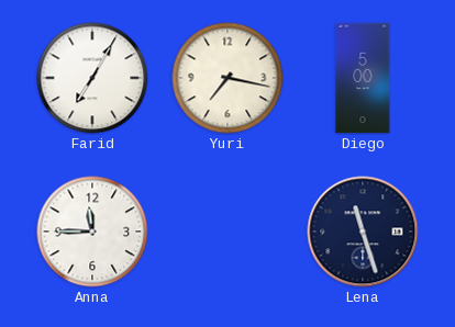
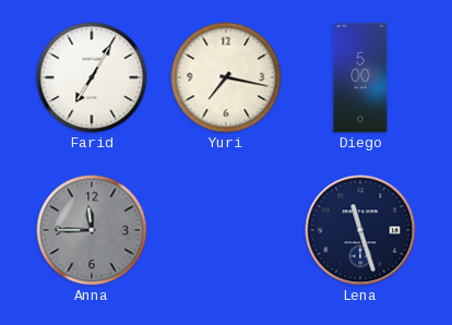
Anna dial: white -> grey (92, 230)
